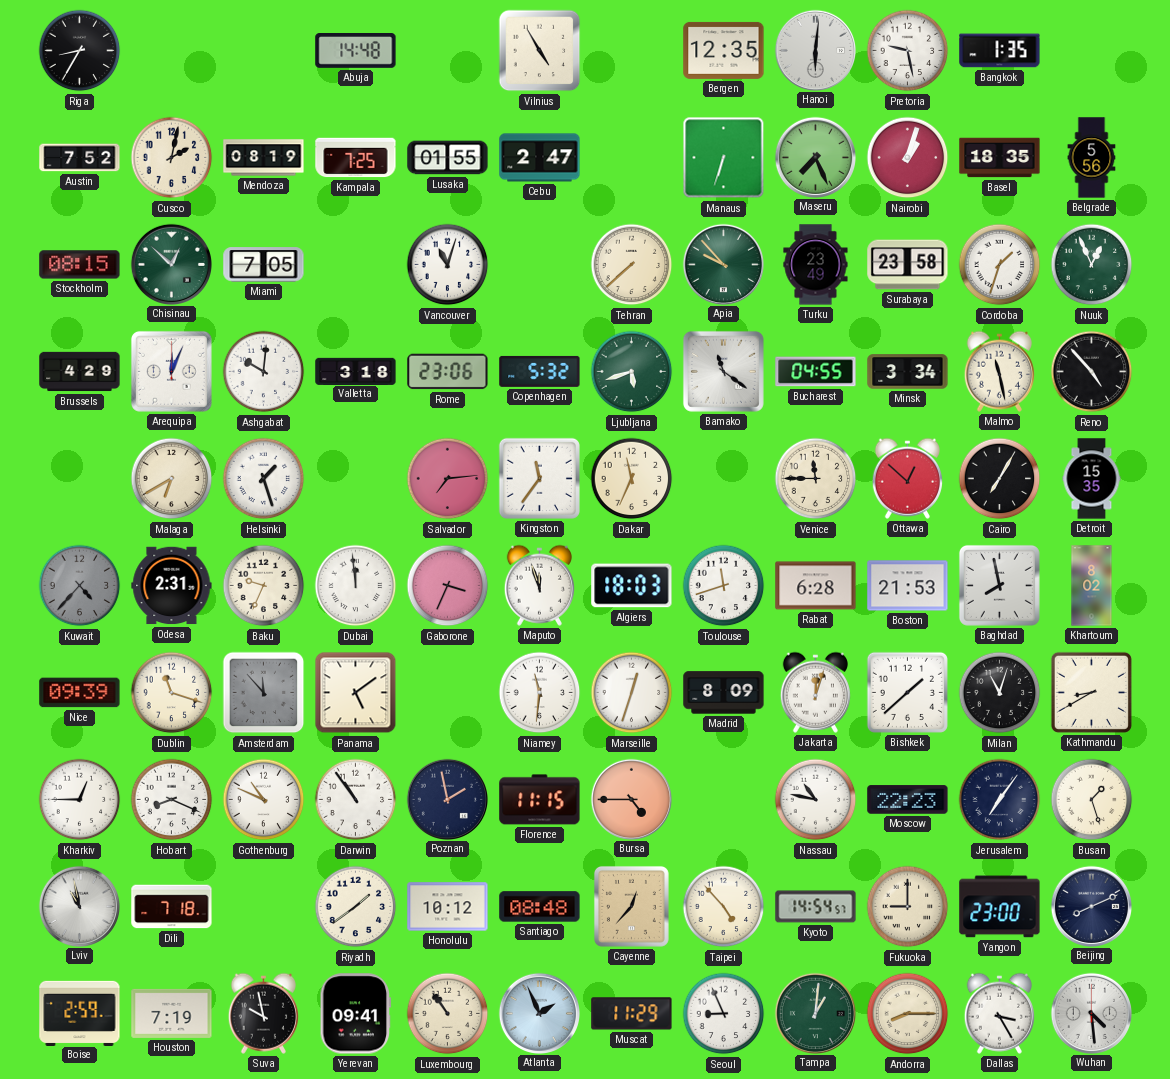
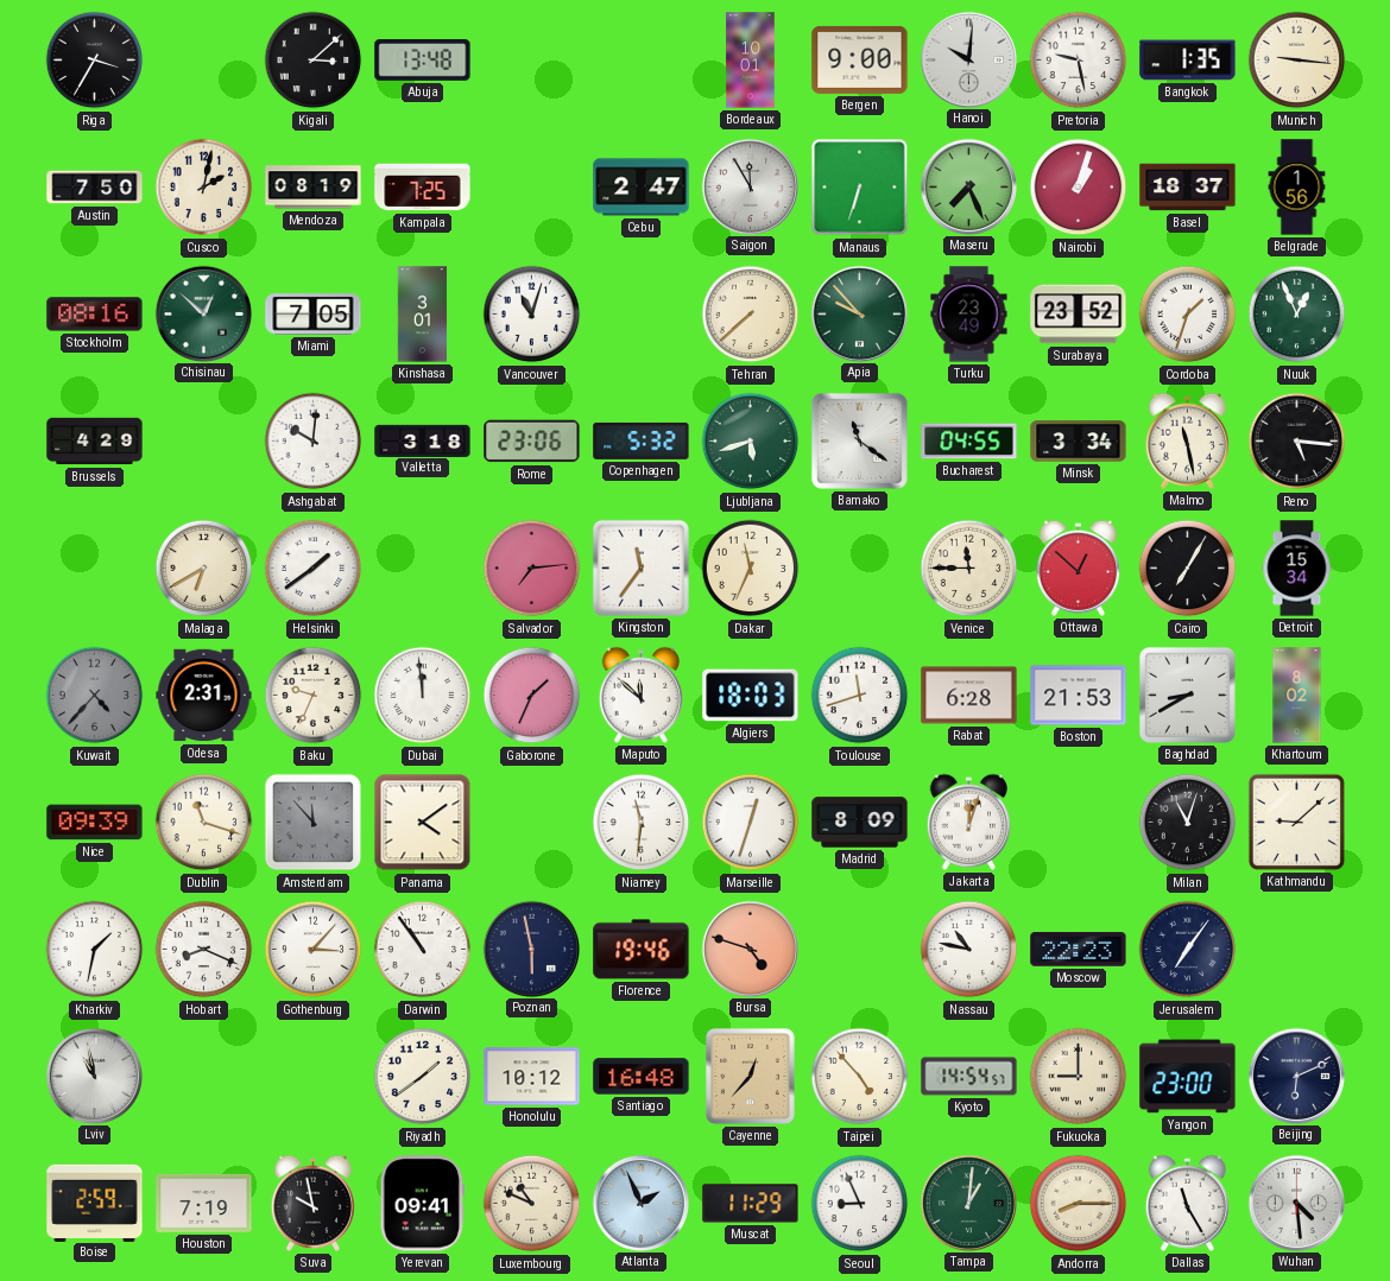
Riga: 8:35 -> 3:35 (95, 61)
Kigali: none -> 3:08 (314, 61)
Abuja: 14:48 -> 13:48 (423, 61)
Vilnius: 4:55 -> none (540, 51)
Bordeaux: none -> 10:01 (751, 61)
Bergen: 12:35 -> 9:00 (860, 59)
Hanoi: 6:01 -> 10:01 (968, 59)
Munich: none -> 9:16 (1297, 61)
Austin: 7:52 -> 7:50 (95, 188)
Lusaka: 01:55 -> none (448, 158)
Saigon: none -> 11:55 (750, 186)
Basel: 18:35 -> 18:37 (1188, 188)
Belgrade: 5:56 -> 1:56 (1297, 188)
Stockholm: 08:15 -> 08:16 (95, 315)
Kinshasa: none -> 3:01 (423, 315)
Surabaya: 23:58 -> 23:52 (1079, 315)
Arequipa: 12:04 -> none (171, 371)
Reno: 4:53 -> 5:16 (1297, 442)
Helsinki: 1:27 -> 1:39 (314, 569)
Detroit: 15:35 -> 15:34 (1297, 569)
Gaborone: 3:34 -> 1:34 (532, 696)
Maputo: 11:57 -> 11:52 (640, 695)
Baghdad: 7:58 -> 8:40 (1187, 695)
Panama: 5:09 -> 4:09 (423, 823)
Bishkek: 1:38 -> none (907, 692)
Kathmandu: 8:40 -> 9:08 (1296, 822)
Kharkiv: 12:45 -> 1:32 (95, 950)
Gothenburg: 10:49 -> 3:07 (314, 950)
Poznan: 1:58 -> 5:58 (531, 949)
Florence: 11:15 -> 19:46 (642, 950)
Bursa: 4:45 -> 4:48 (750, 949)
Busan: 1:27 -> none (1092, 800)
Dili: 7:18 -> none (172, 907)
Santiago: 08:48 -> 16:48 (642, 1077)
Beijing: 8:11 -> 6:11 (1296, 1076)
Luxembourg: 10:54 -> 10:49 (532, 1204)
Dallas: 3:25 -> 11:25 (1187, 1203)
